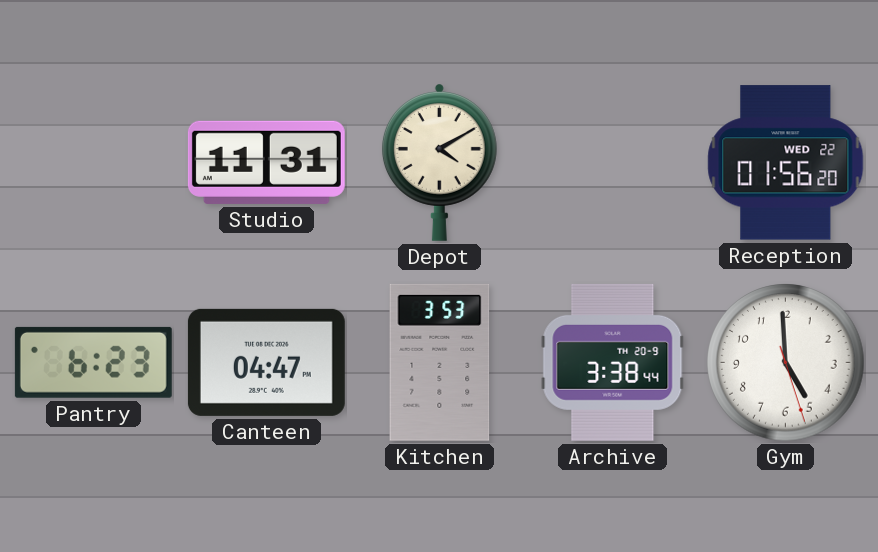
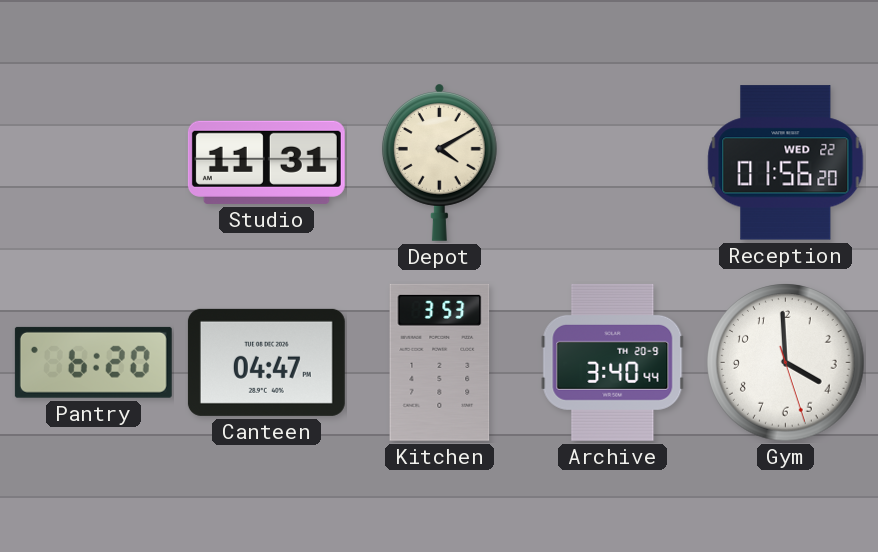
Pantry: 6:23 -> 6:20 (93, 362)
Archive: 3:38 -> 3:40 (613, 362)
Gym: 4:59 -> 3:59 (786, 363)
